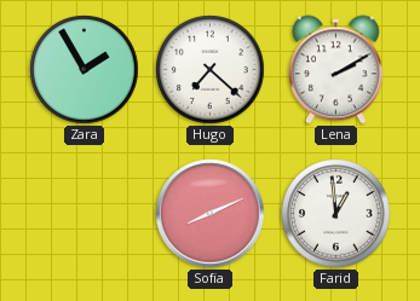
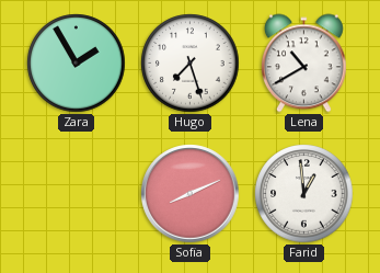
Hugo: 7:22 -> 7:27 (191, 64)
Lena: 2:10 -> 10:40 (303, 64)
